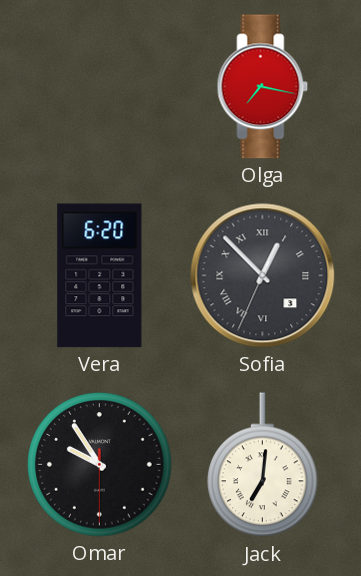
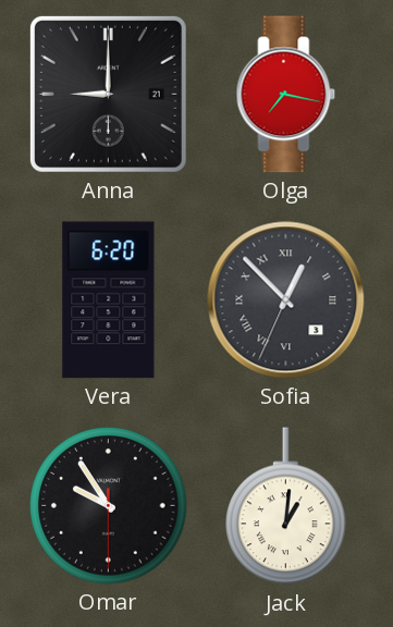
Anna: none -> 9:00 (108, 94)
Jack: 7:01 -> 1:01 (286, 506)
